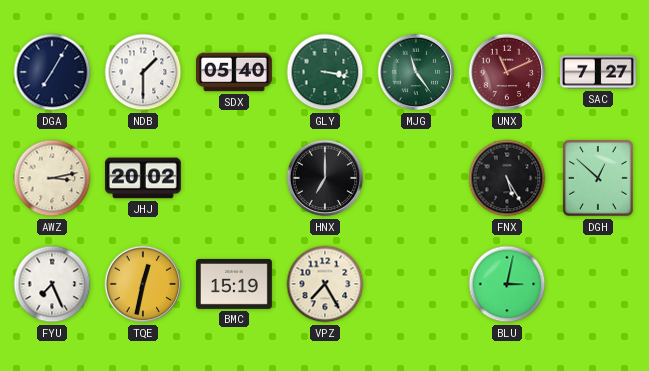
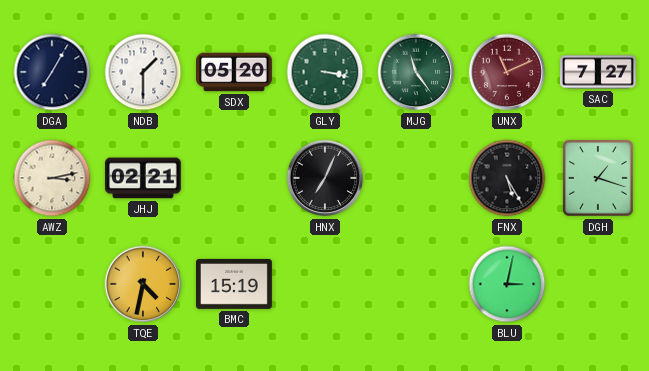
SDX: 05:40 -> 05:20 (235, 72)
JHJ: 20:02 -> 02:21 (143, 178)
HNX: 7:00 -> 7:04 (325, 178)
DGH: 12:52 -> 1:18 (598, 178)
FYU: 7:26 -> none (52, 284)
TQE: 12:32 -> 4:32 (143, 284)
VPZ: 7:25 -> none (325, 284)
